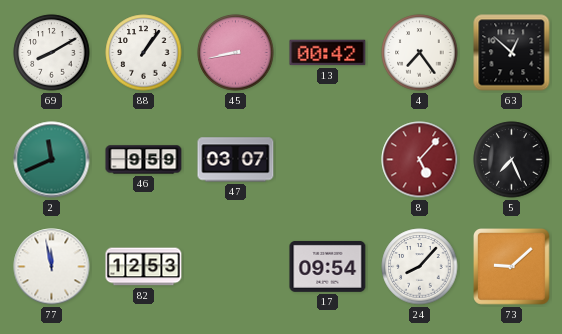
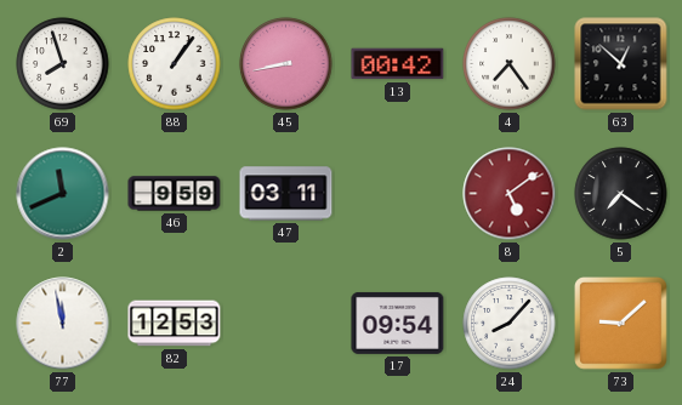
69: 8:10 -> 7:57 (63, 64)
47: 03:07 -> 03:11 (286, 194)
8: 5:07 -> 5:09 (510, 194)
5: 7:26 -> 7:21 (621, 194)
